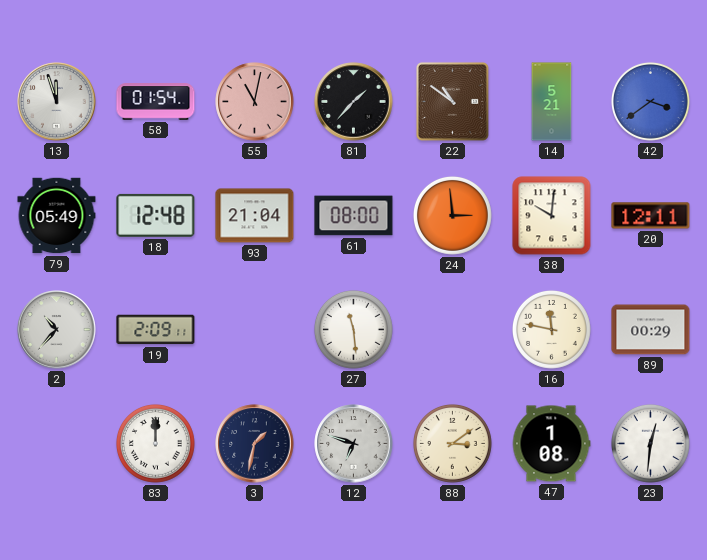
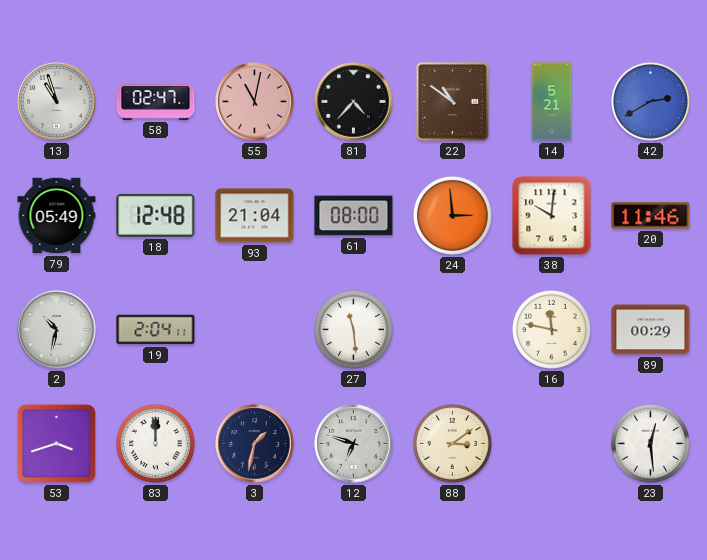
13: 11:57 -> 10:57 (57, 102)
58: 01:54 -> 02:47 (156, 102)
81: 1:37 -> 4:37 (354, 102)
42: 3:39 -> 2:40 (650, 101)
20: 12:11 -> 11:46 (651, 216)
2: 10:37 -> 10:32 (57, 330)
19: 2:09 -> 2:04 (156, 330)
53: none -> 3:42 (56, 443)
47: 1:08 -> none (551, 444)
23: 12:31 -> 12:29 (650, 443)
